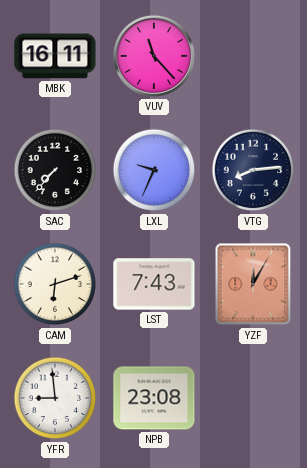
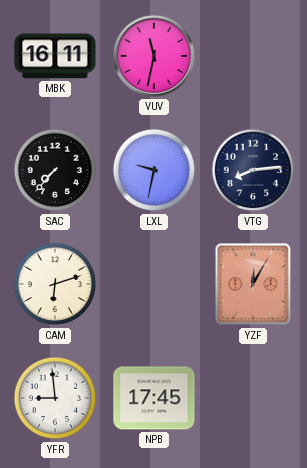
VUV: 11:23 -> 11:32 (154, 56)
LXL: 9:34 -> 9:32 (154, 170)
LST: 7:43 -> none (154, 284)
NPB: 23:08 -> 17:45 (154, 398)
